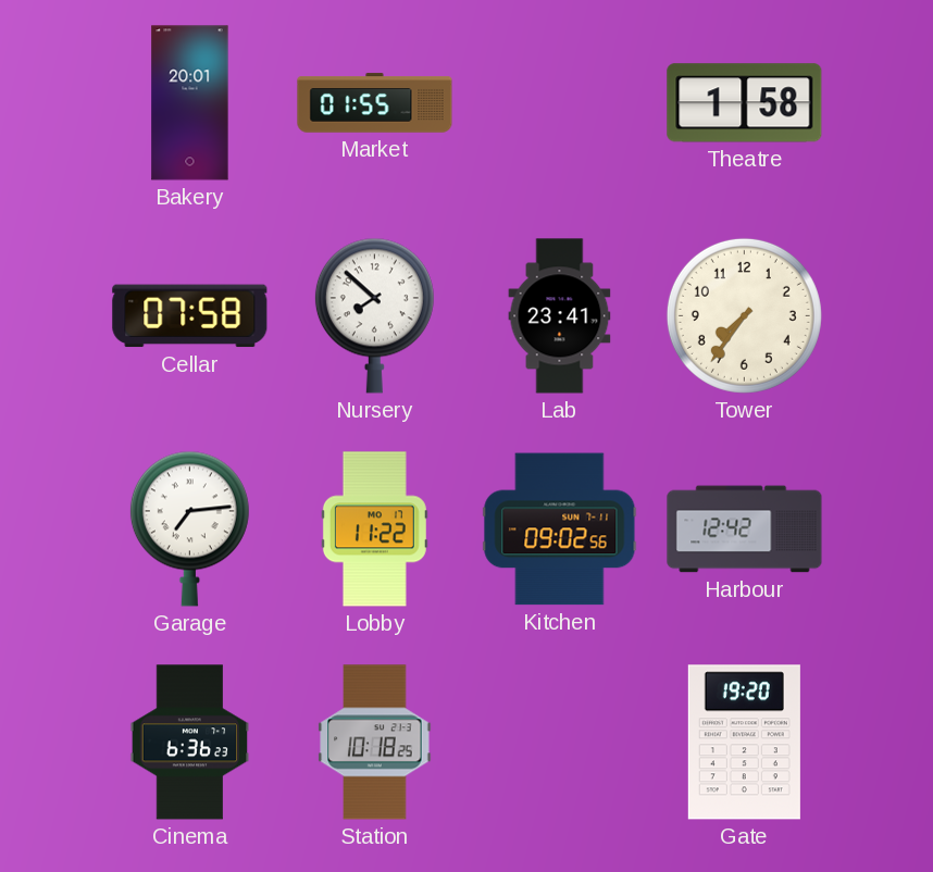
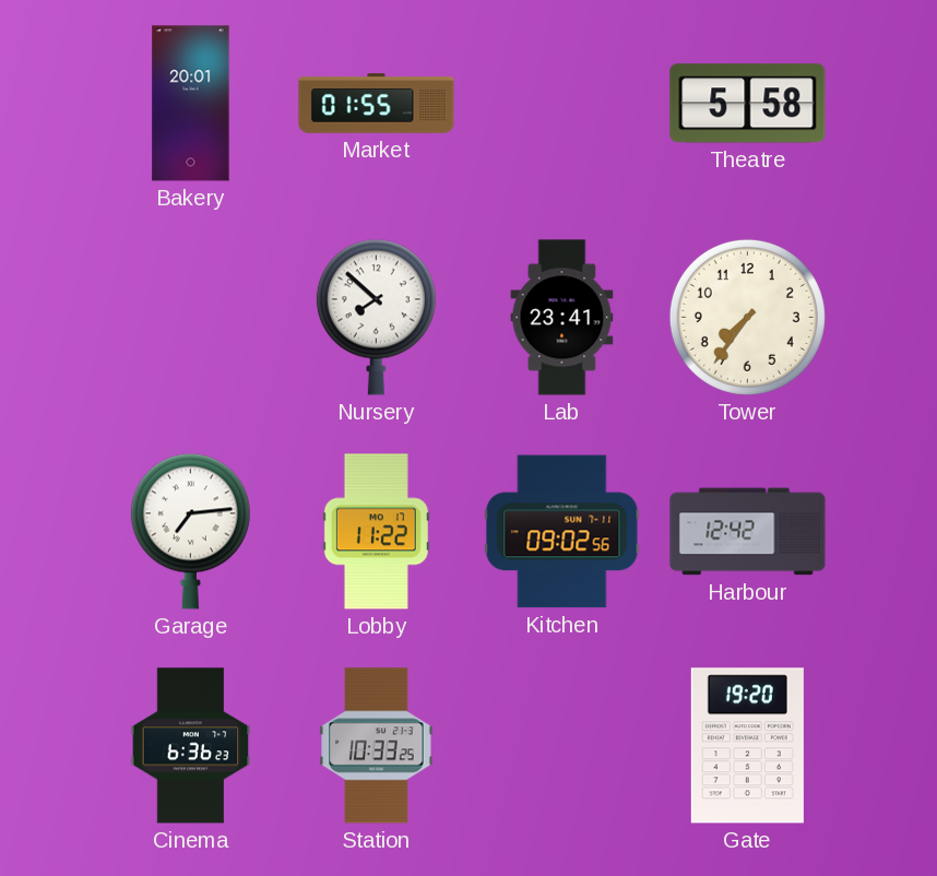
Theatre: 1:58 -> 5:58 (748, 104)
Cellar: 07:58 -> none (190, 316)
Station: 10:18 -> 10:33 (377, 746)
